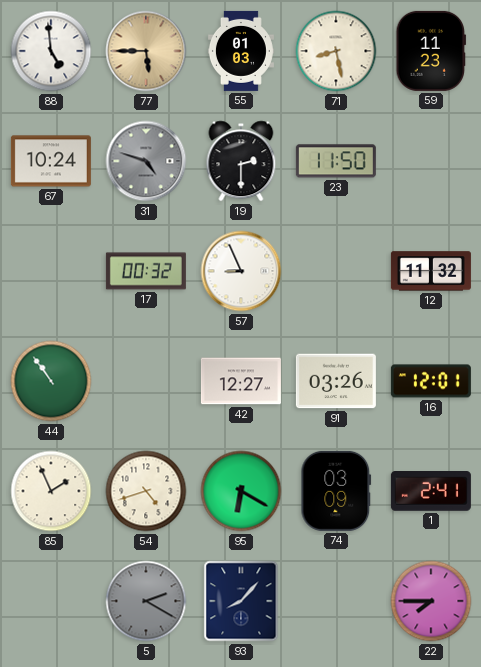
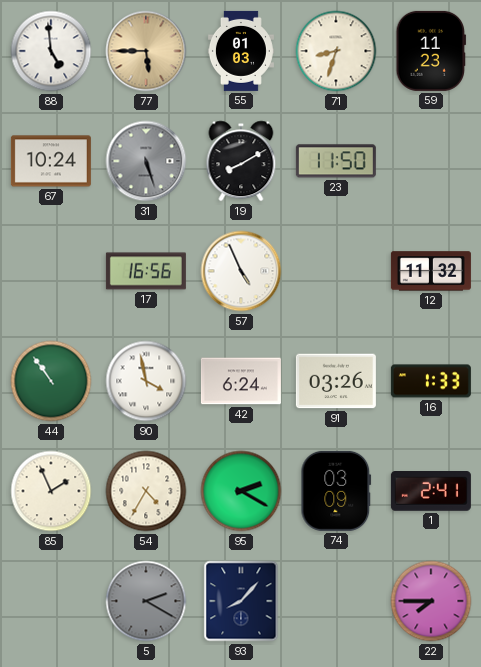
71: 8:28 -> 8:33 (336, 51)
31: 4:48 -> 5:27 (146, 161)
19: 2:30 -> 8:10 (241, 161)
17: 00:32 -> 16:56 (146, 271)
57: 8:56 -> 4:56 (241, 271)
90: none -> 3:58 (146, 381)
42: 12:27 -> 6:24 (241, 381)
16: 12:01 -> 1:33 (431, 381)
54: 4:42 -> 4:35 (146, 491)
95: 6:20 -> 2:20 (241, 491)
